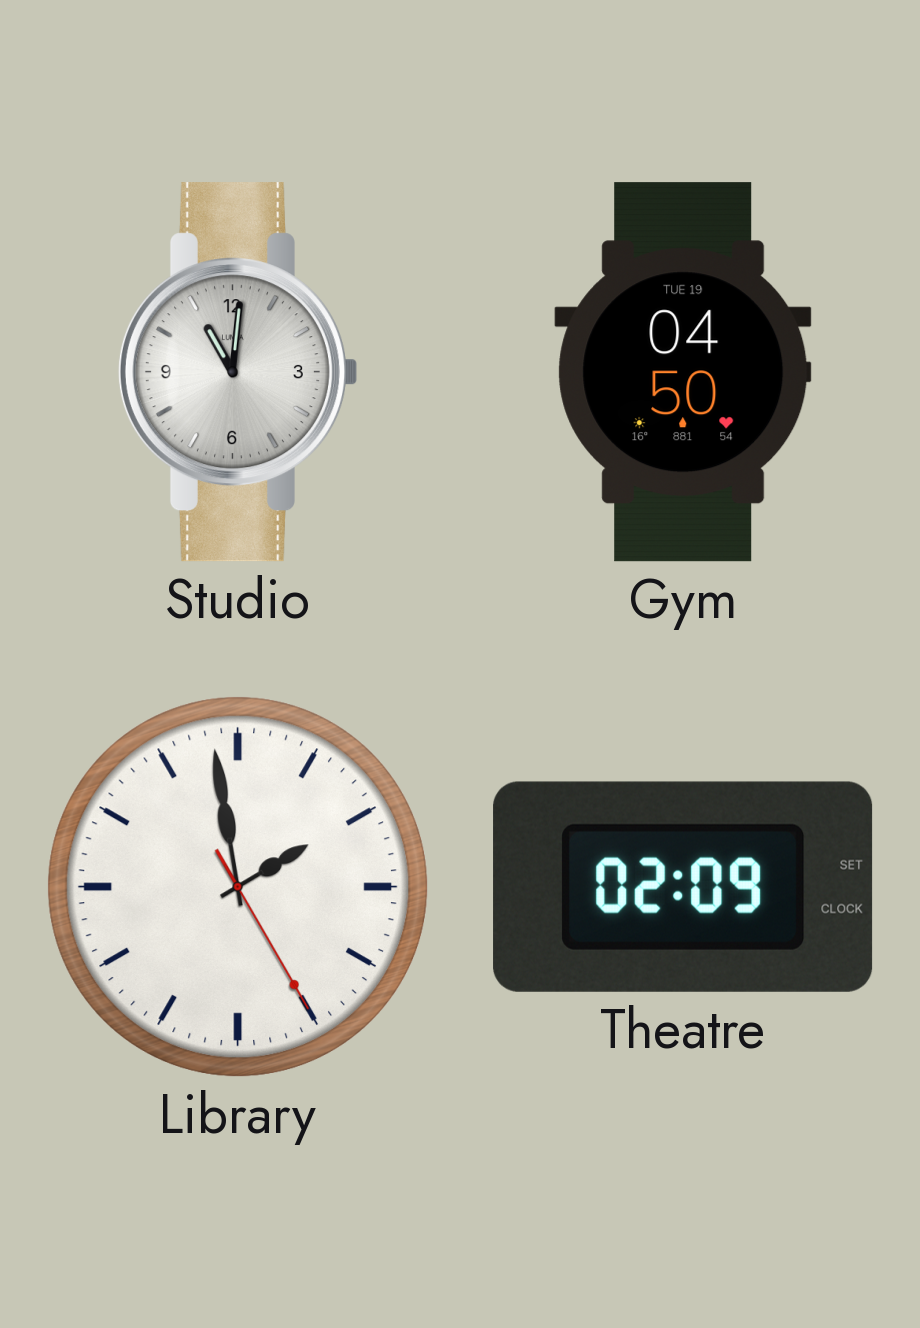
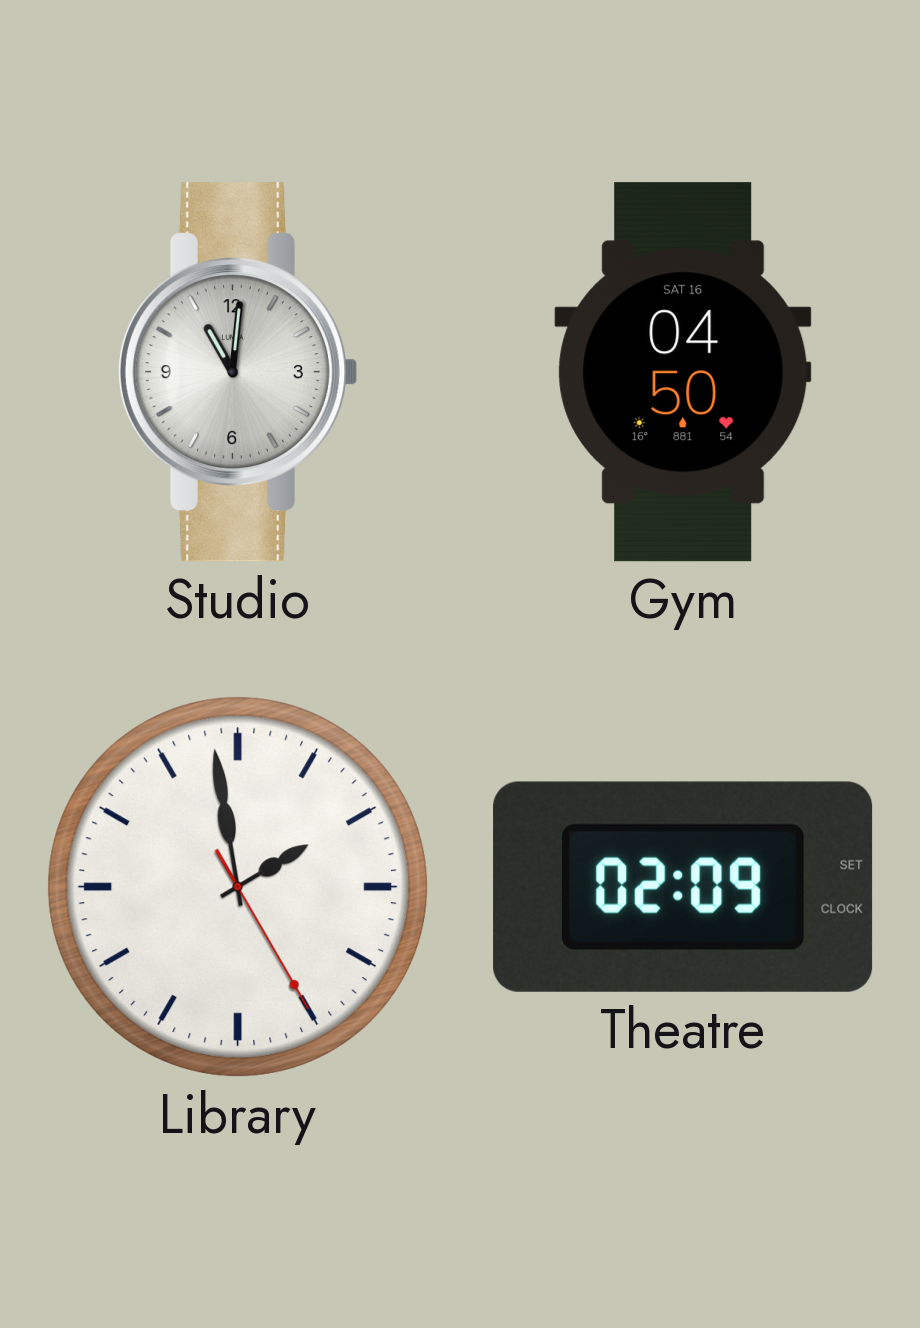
Gym date: TUE 19 -> SAT 16 (683, 372)
